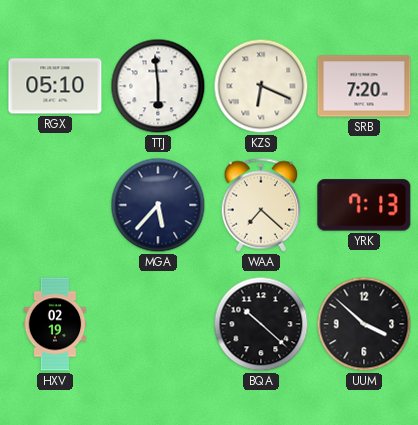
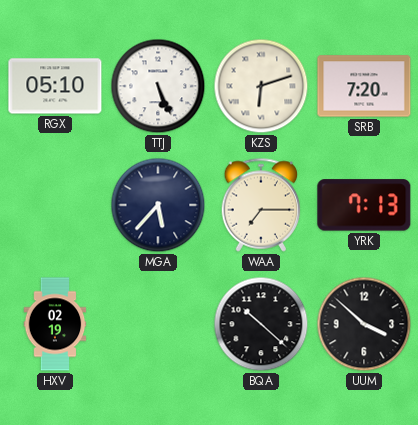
TTJ: 5:59 -> 5:26 (158, 86)
KZS: 6:19 -> 6:12 (261, 86)
WAA: 7:22 -> 7:15 (261, 205)
